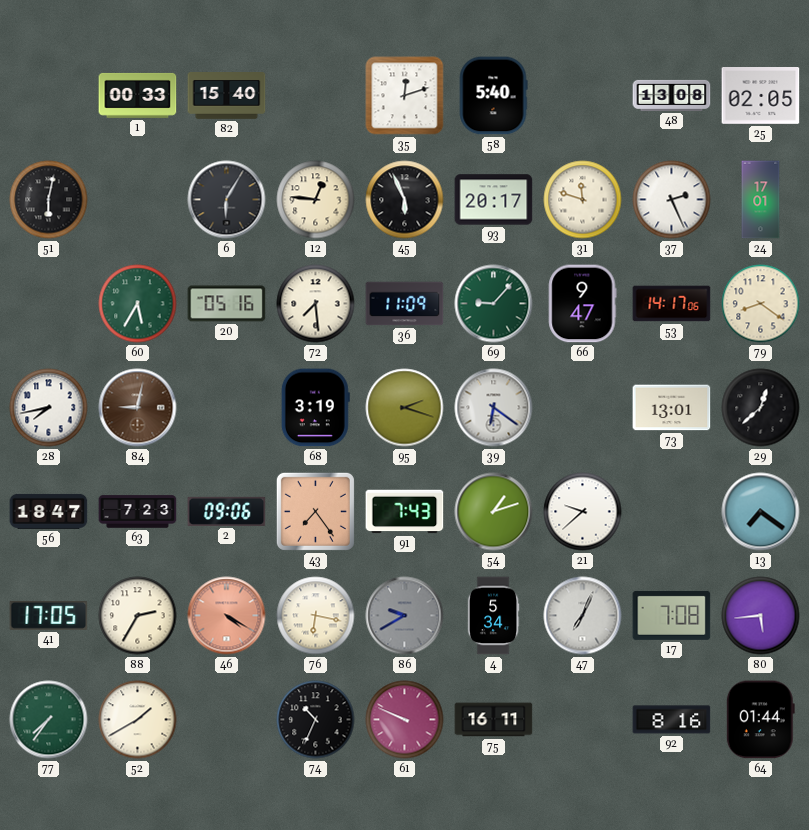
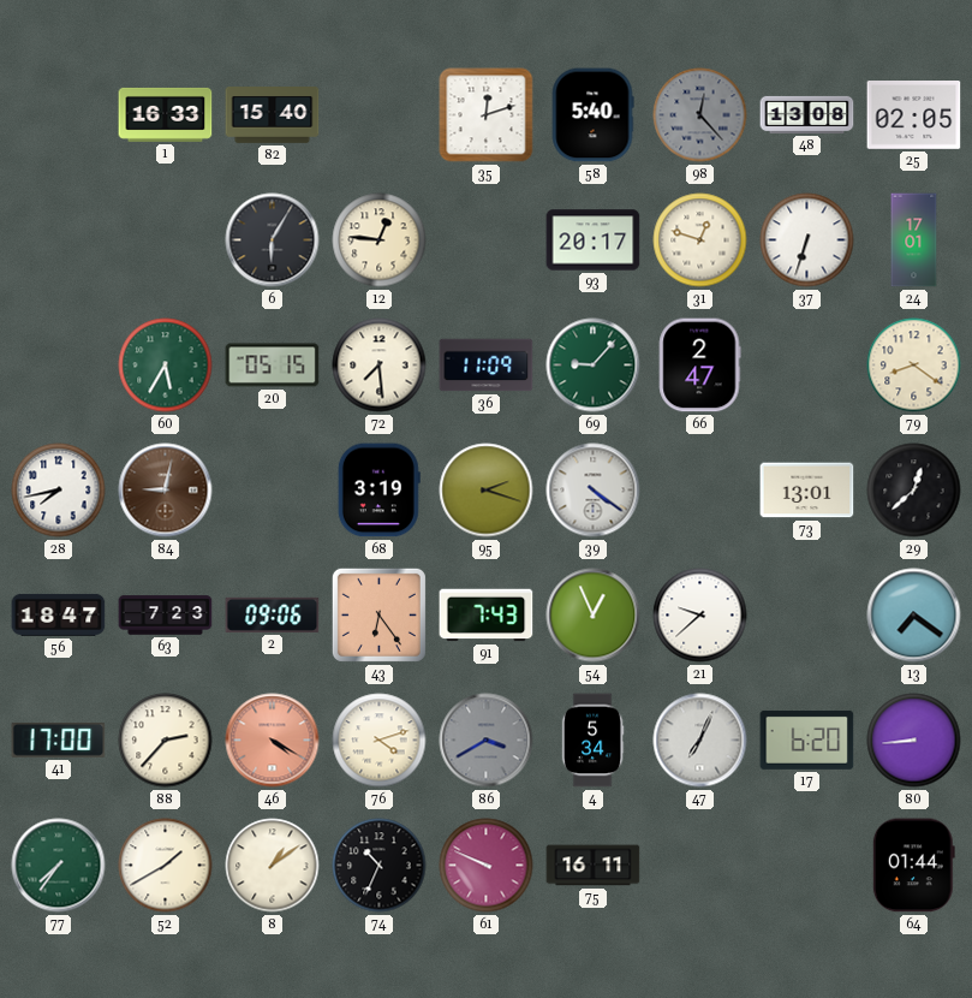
1: 00:33 -> 16:33 (166, 114)
98: none -> 12:23 (700, 115)
51: 6:02 -> none (49, 200)
45: 5:56 -> none (405, 200)
31: 11:48 -> 12:48 (700, 240)
37: 2:26 -> 6:33 (807, 240)
20: 05:16 -> 05:15 (273, 366)
66: 9:47 -> 2:47 (700, 366)
53: 14:17 -> none (672, 304)
39: 6:21 -> 4:21 (594, 491)
43: 7:24 -> 6:24 (378, 614)
54: 1:12 -> 12:56 (594, 616)
41: 17:05 -> 17:00 (59, 739)
88: 2:35 -> 2:37 (166, 741)
76: 6:17 -> 4:12 (380, 741)
86: 9:40 -> 3:40 (487, 741)
17: 7:08 -> 6:20 (807, 739)
80: 5:44 -> 8:44 (914, 741)
8: none -> 1:09 (273, 866)
92: 8:16 -> none (672, 720)
